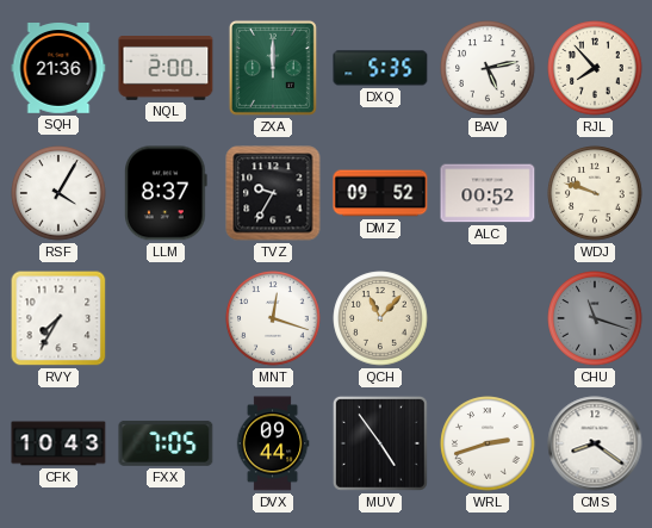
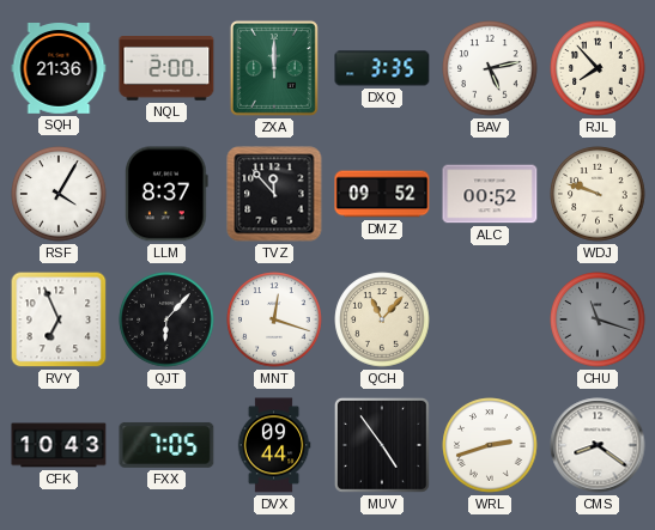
DXQ: 5:35 -> 3:35 (382, 68)
TVZ: 9:35 -> 11:53 (274, 194)
RVY: 7:35 -> 6:56 (59, 319)
QJT: none -> 6:07 (166, 319)
